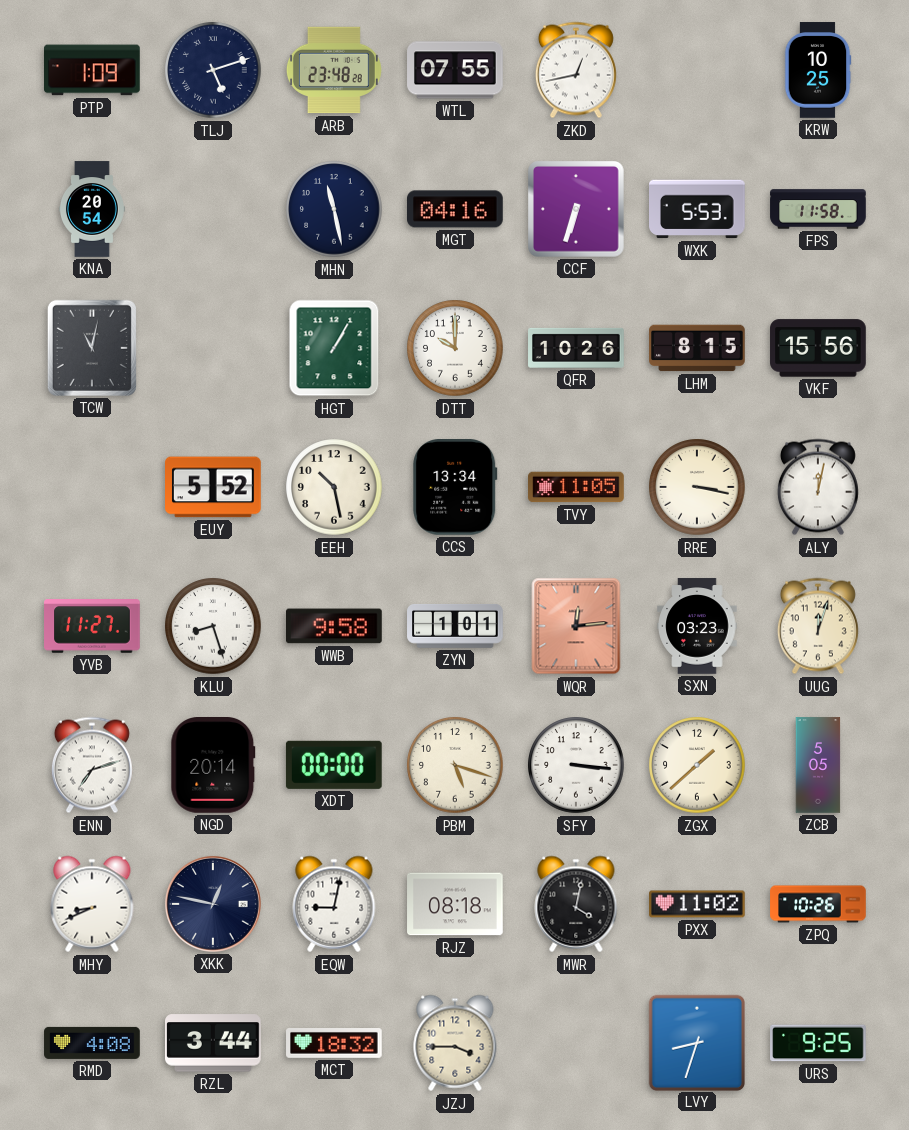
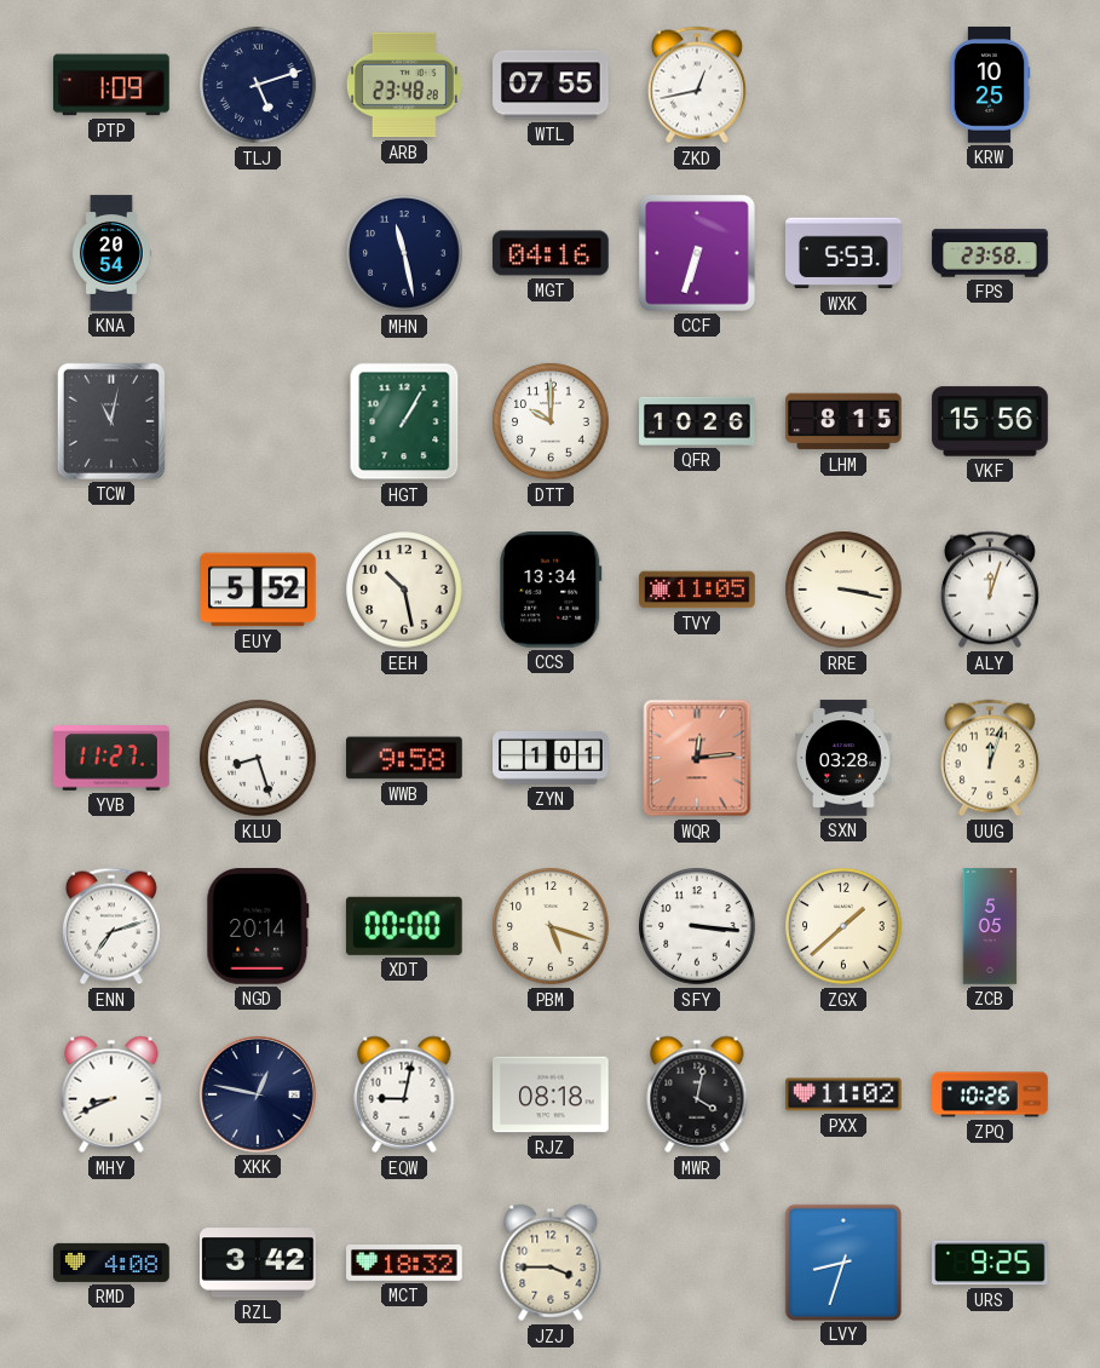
FPS: 11:58 -> 23:58 (990, 253)
ALY: 12:02 -> 12:03 (990, 590)
SXN: 03:23 -> 03:28 (843, 758)
RZL: 3:44 -> 3:42 (259, 1263)
